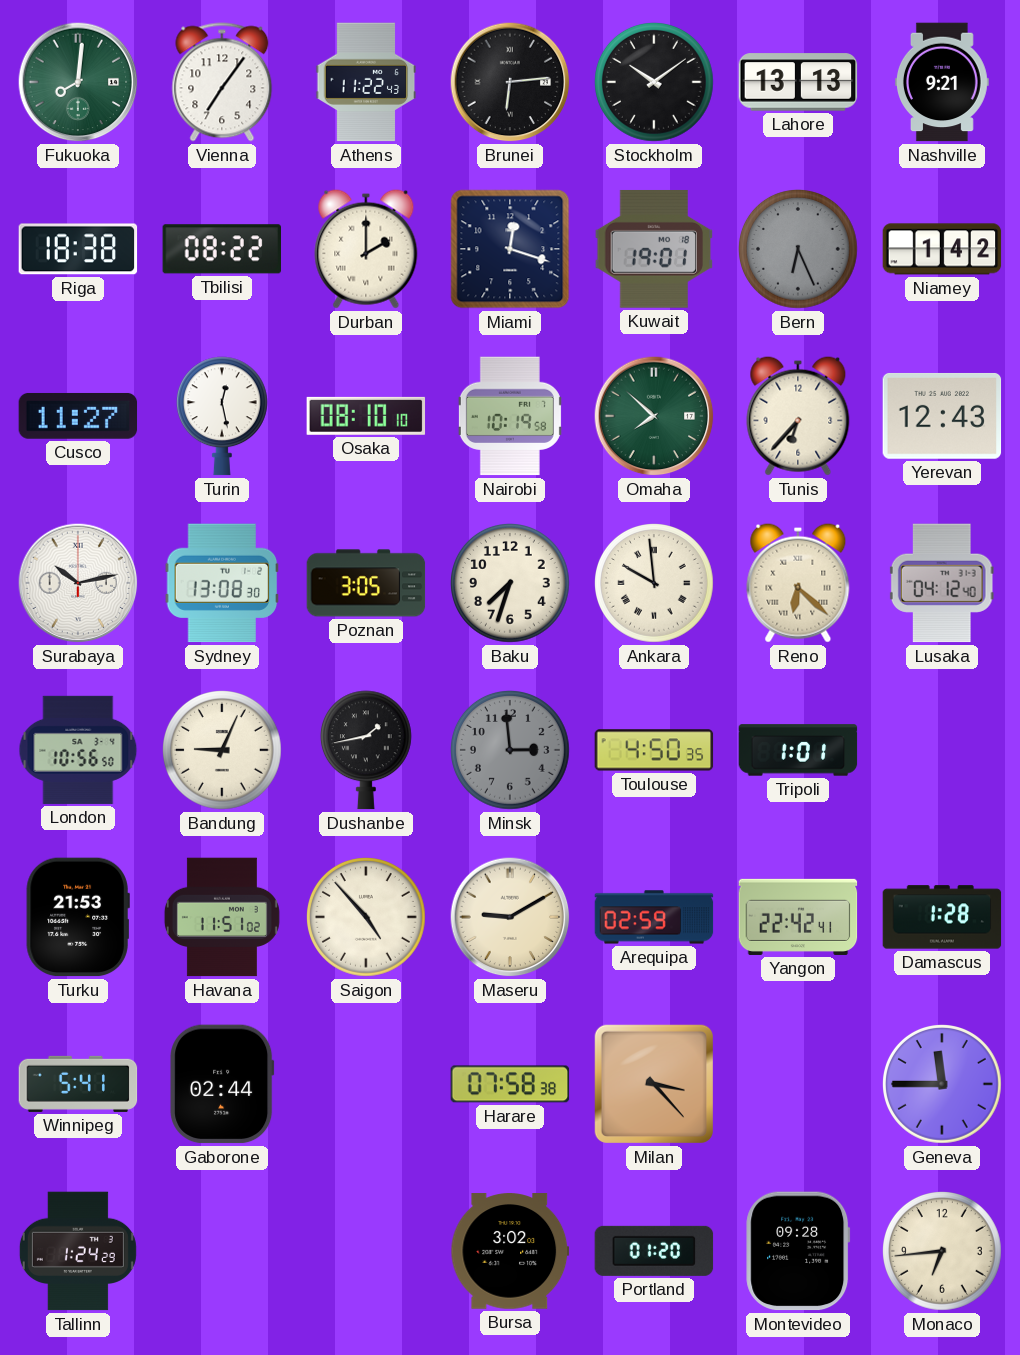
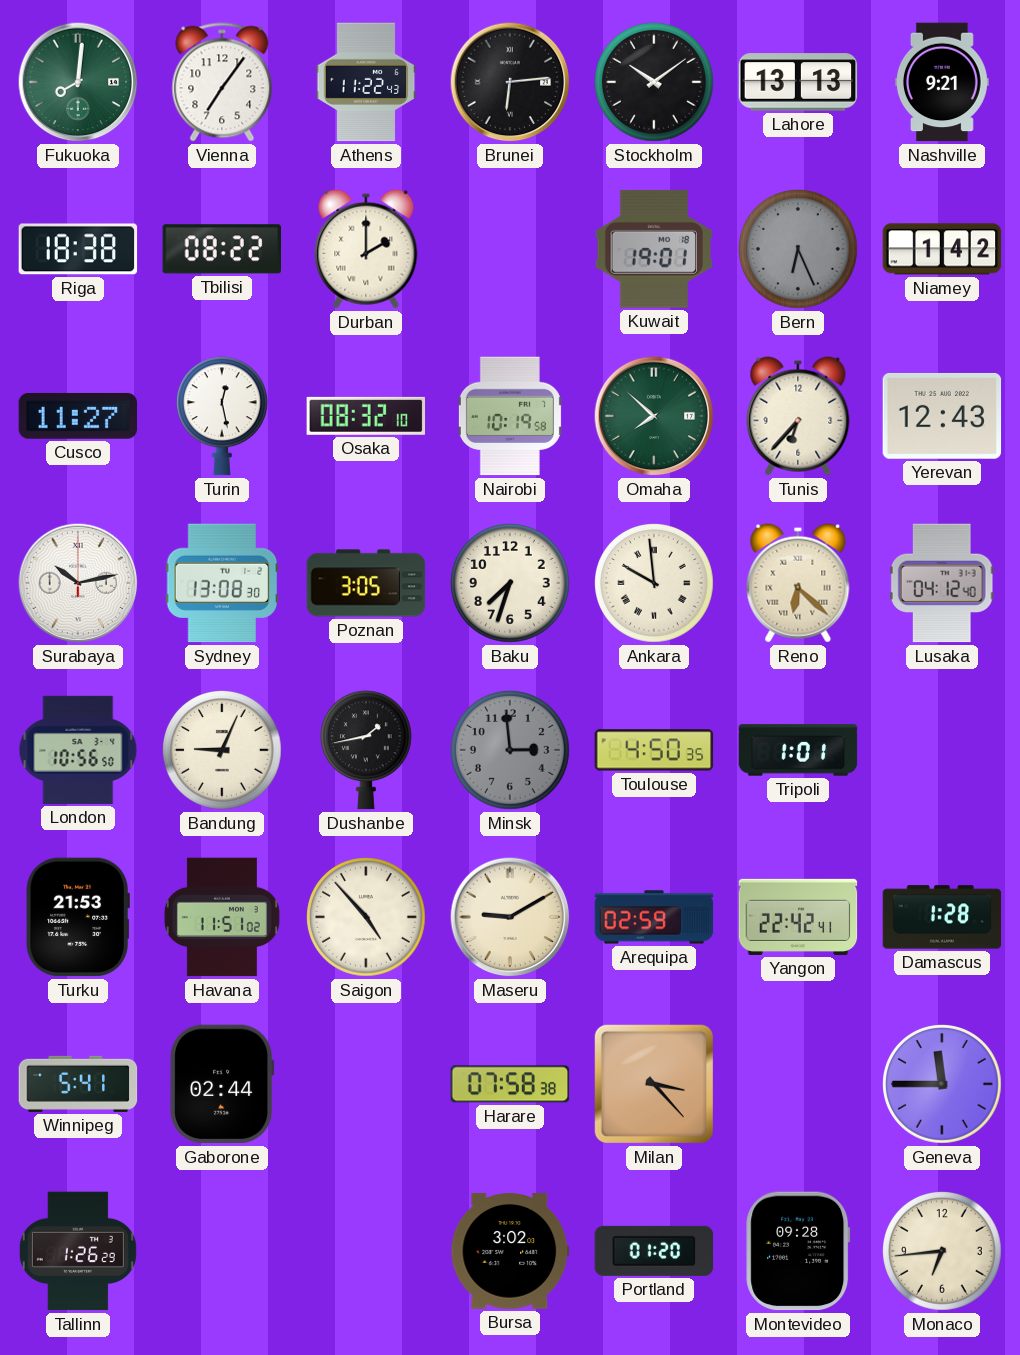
Miami: 12:18 -> none (510, 249)
Osaka: 08:10 -> 08:32 (366, 416)
Tallinn: 1:24 -> 1:26 (78, 1251)
